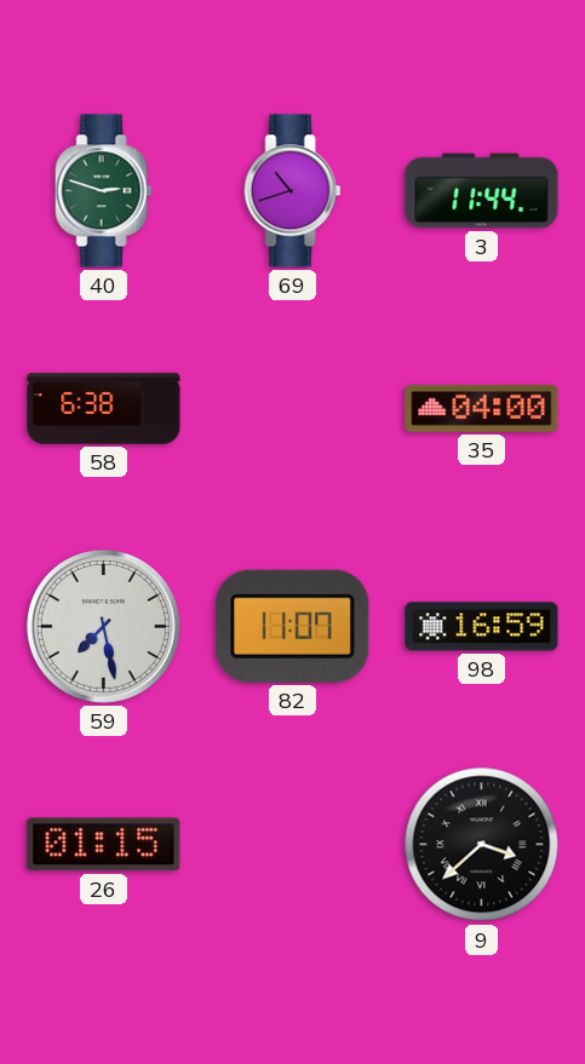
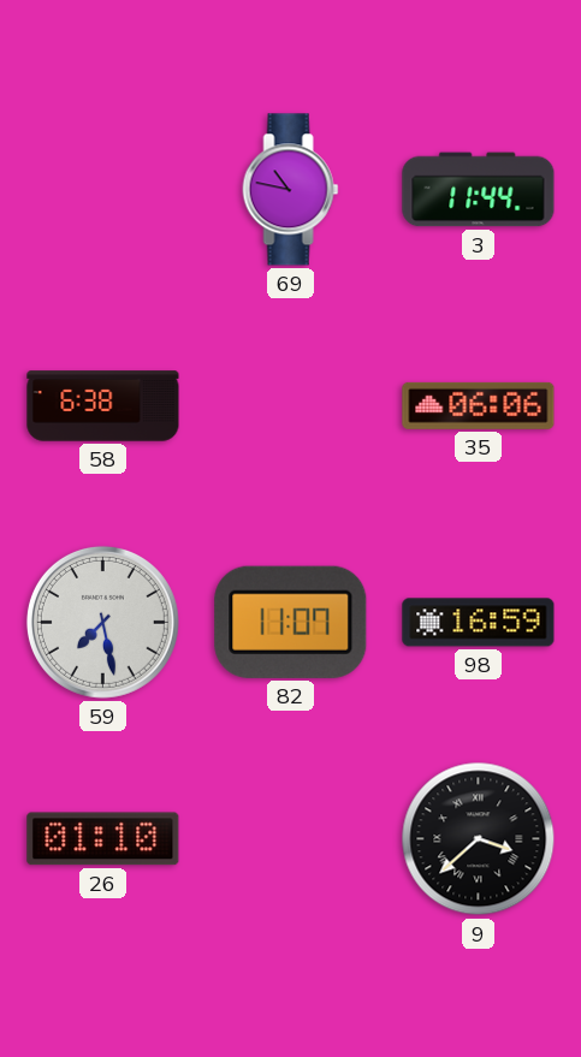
40: 2:48 -> none (104, 191)
69: 10:42 -> 10:47 (291, 190)
35: 04:00 -> 06:06 (479, 405)
26: 01:15 -> 01:10 (103, 839)
